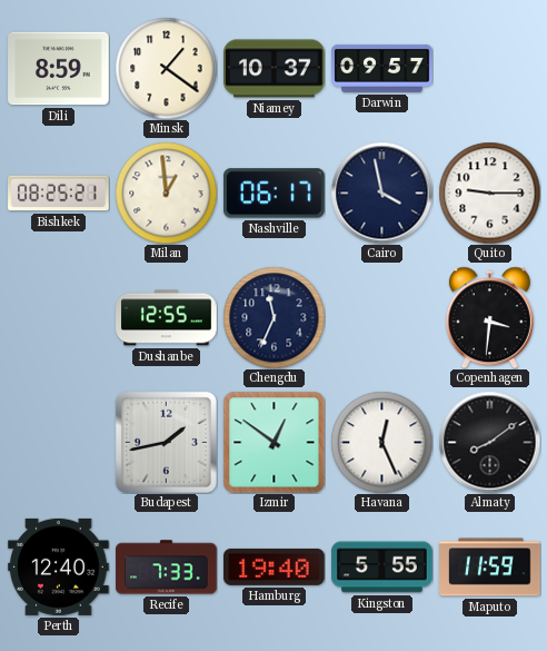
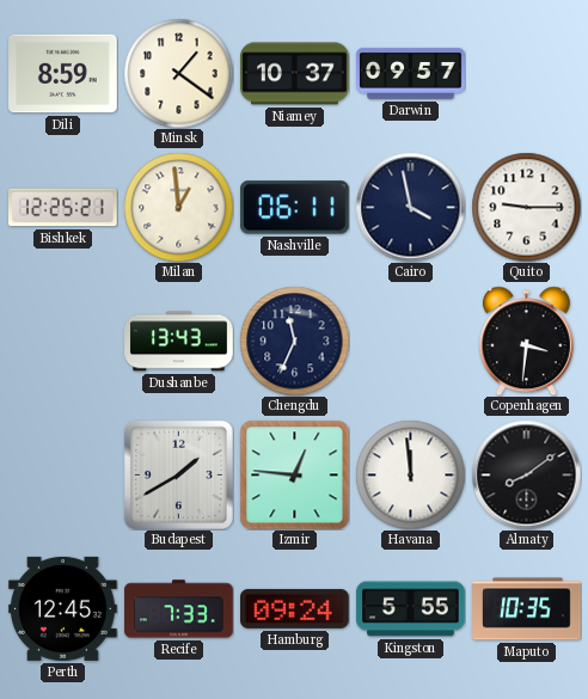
Bishkek: 08:25 -> 12:25 (63, 208)
Nashville: 06:17 -> 06:11 (295, 208)
Dushanbe: 12:55 -> 13:43 (179, 342)
Budapest: 1:43 -> 1:40 (178, 474)
Izmir: 12:51 -> 12:46 (294, 474)
Havana: 12:26 -> 11:59 (410, 474)
Perth: 12:40 -> 12:45 (63, 608)
Hamburg: 19:40 -> 09:24 (295, 608)
Maputo: 11:59 -> 10:35 (527, 609)
